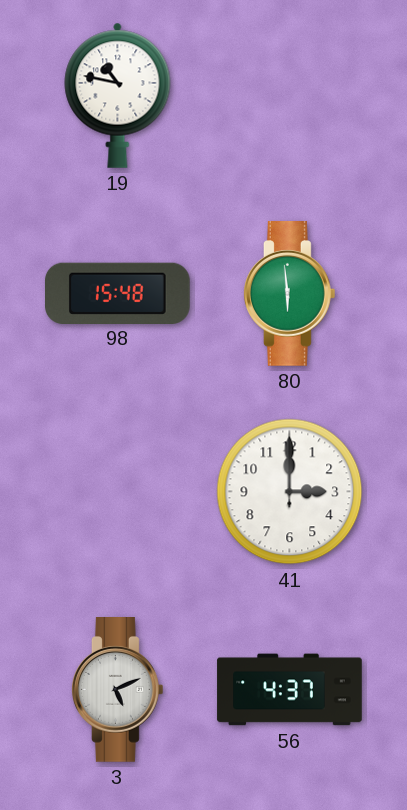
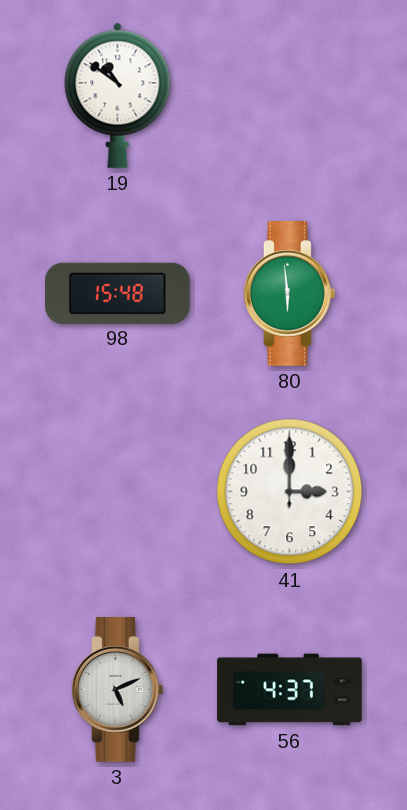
19: 10:47 -> 10:51 (118, 95)
